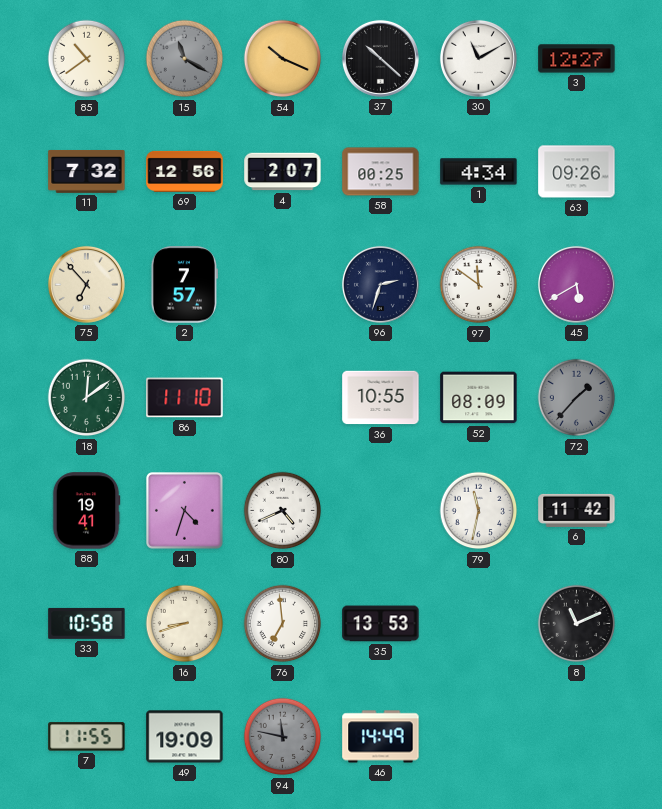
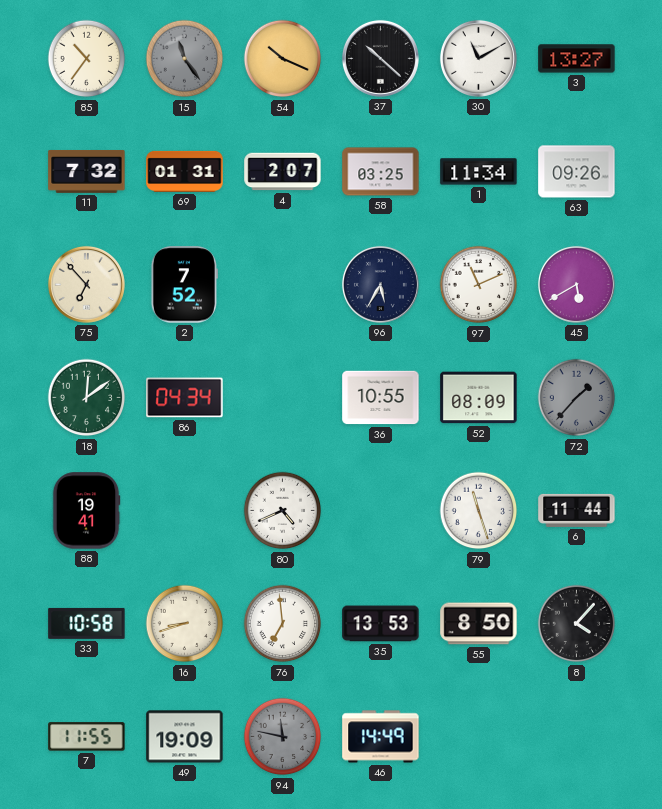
85: 10:39 -> 10:36 (87, 59)
15: 11:20 -> 11:24 (185, 59)
3: 12:27 -> 13:27 (577, 59)
69: 12:56 -> 01:31 (185, 171)
58: 00:25 -> 03:25 (381, 172)
1: 4:34 -> 11:34 (479, 172)
2: 7:57 -> 7:52 (184, 285)
96: 2:33 -> 5:35 (380, 284)
97: 11:51 -> 11:11 (479, 285)
86: 11:10 -> 04:34 (185, 398)
41: 4:33 -> none (185, 511)
79: 11:32 -> 11:27 (479, 511)
6: 11:42 -> 11:44 (577, 510)
55: none -> 8:50 (479, 624)
8: 11:11 -> 4:07 (577, 624)
